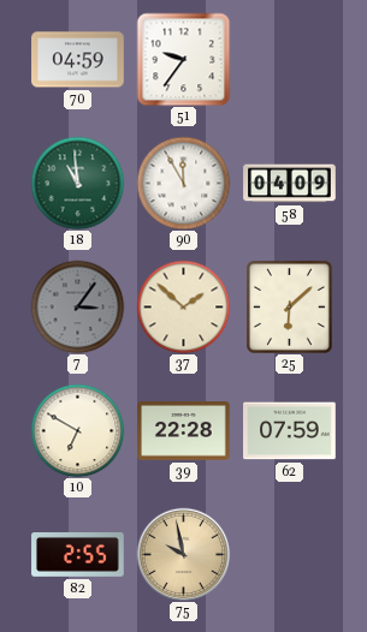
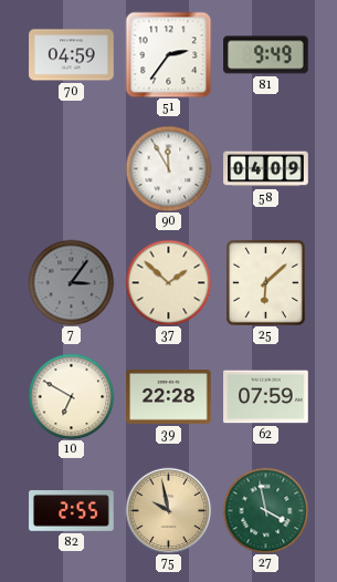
51: 9:36 -> 2:36 (168, 54)
81: none -> 9:49 (266, 55)
18: 10:59 -> none (77, 183)
27: none -> 3:58 (265, 510)
